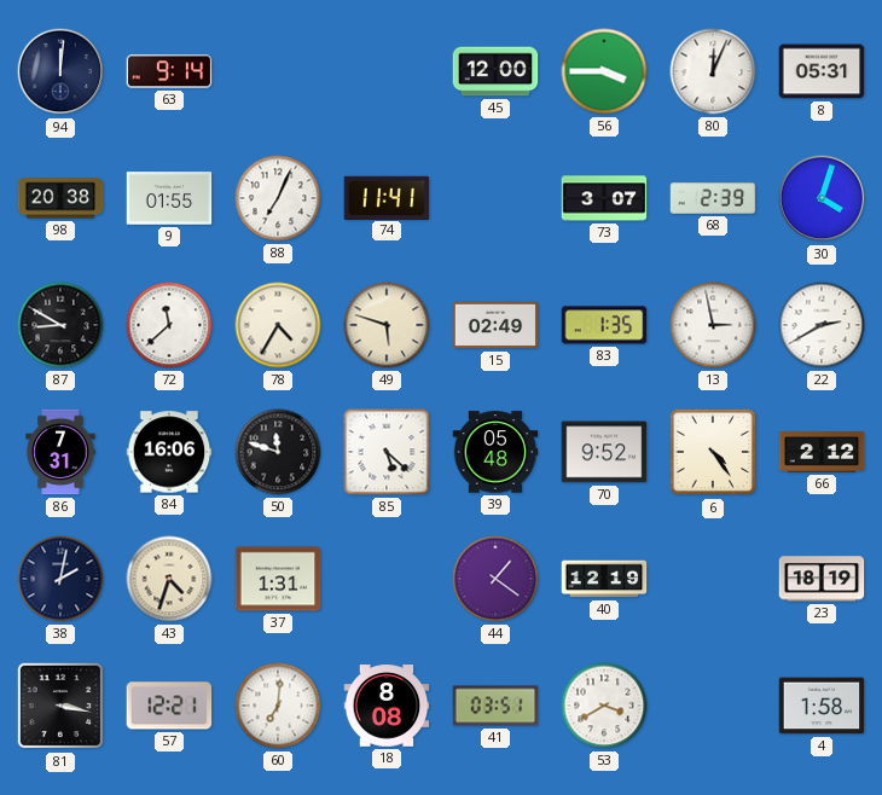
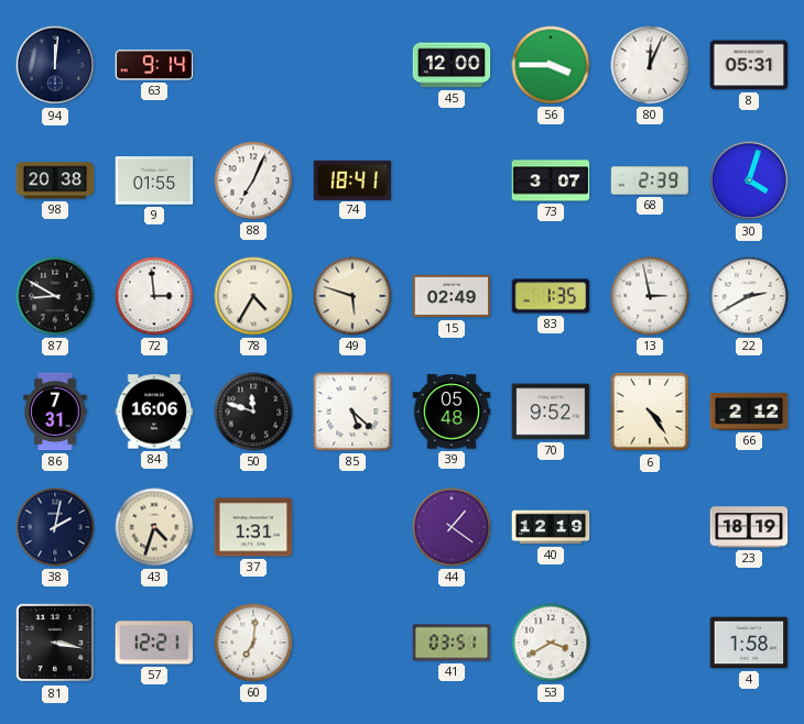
74: 11:41 -> 18:41 (352, 179)
72: 11:38 -> 2:59 (154, 296)
18: 8:08 -> none (387, 706)
